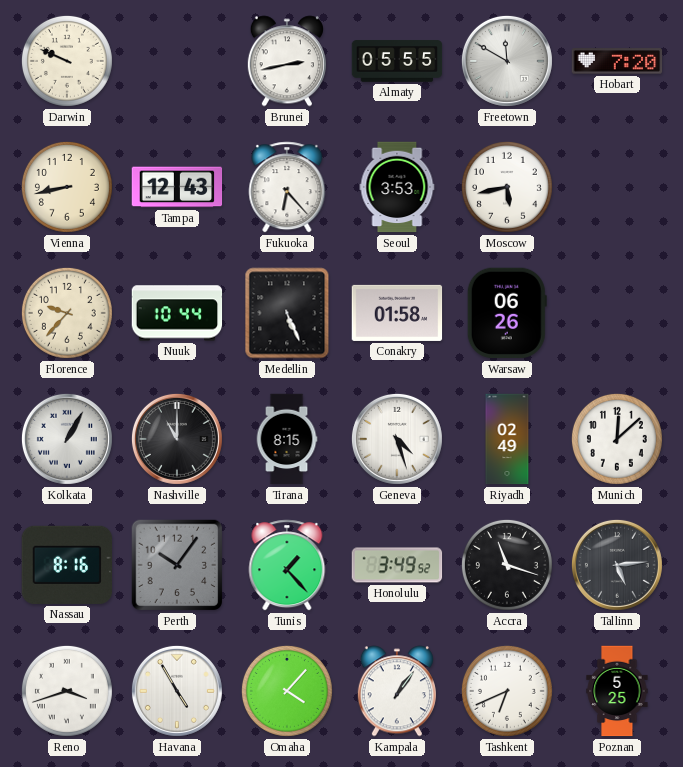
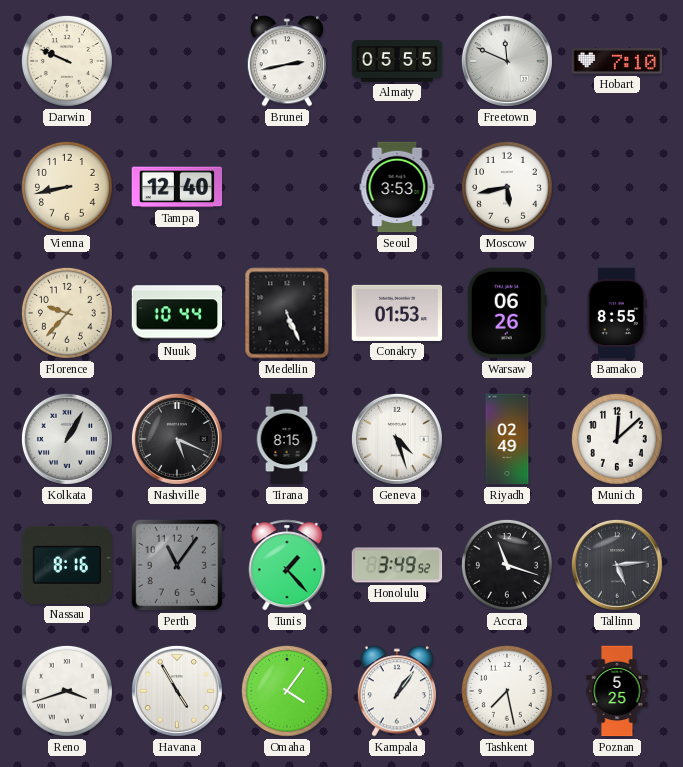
Freetown: 11:50 -> 11:49 (507, 61)
Hobart: 7:20 -> 7:10 (617, 61)
Tampa: 12:43 -> 12:40 (177, 187)
Fukuoka: 6:23 -> none (287, 187)
Conakry: 01:58 -> 01:53 (397, 313)
Bamako: none -> 8:55 (617, 313)
Nashville: 11:00 -> 5:19 (177, 439)
Perth: 10:06 -> 11:06 (177, 565)
Omaha: 4:07 -> 4:06 (287, 691)
Tashkent: 6:41 -> 7:28 (507, 691)
